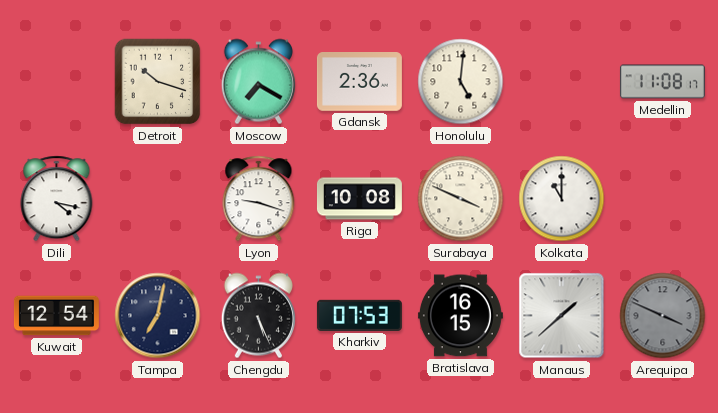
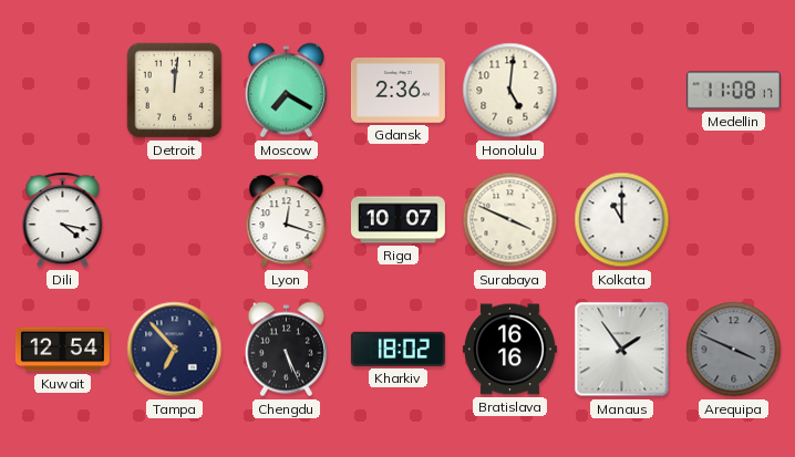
Detroit: 10:18 -> 12:01 (175, 91)
Lyon: 9:18 -> 12:18 (287, 220)
Riga: 10:08 -> 10:07 (397, 220)
Tampa: 7:02 -> 6:53 (175, 350)
Kharkiv: 07:53 -> 18:02 (397, 349)
Bratislava: 16:15 -> 16:16 (509, 350)
Manaus: 1:38 -> 1:54 (622, 350)
